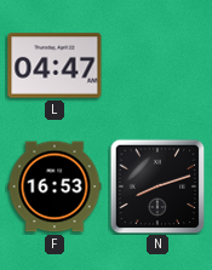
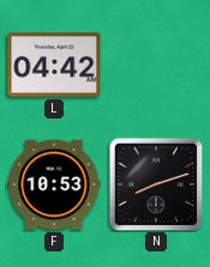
L: 04:47 -> 04:42 (54, 65)
F: 16:53 -> 10:53 (54, 184)
